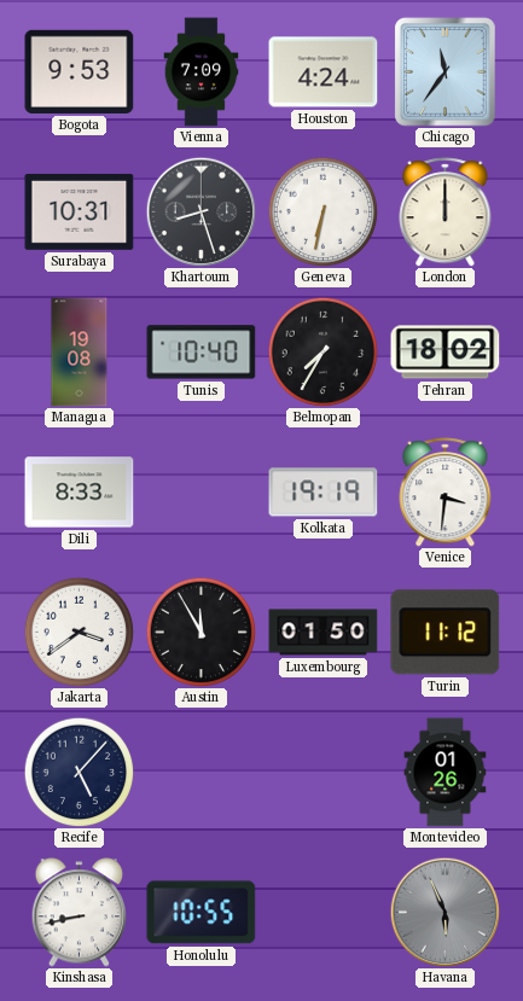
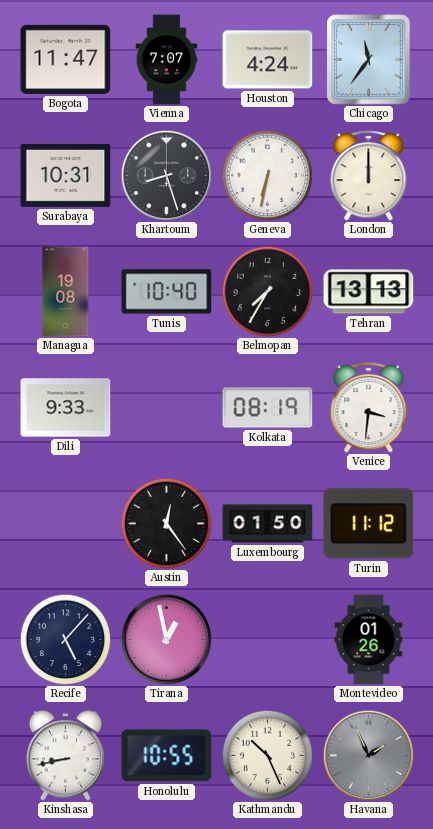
Bogota: 9:53 -> 11:47 (66, 59)
Vienna: 7:09 -> 7:07 (167, 60)
Tehran: 18:02 -> 13:13 (369, 292)
Dili: 8:33 -> 9:33 (66, 408)
Kolkata: 19:19 -> 08:19 (268, 408)
Jakarta: 3:39 -> none (79, 632)
Austin: 11:55 -> 12:24 (166, 523)
Tirana: none -> 12:58 (166, 639)
Kathmandu: none -> 10:26 (267, 755)
Havana: 5:56 -> 1:56 (368, 755)
